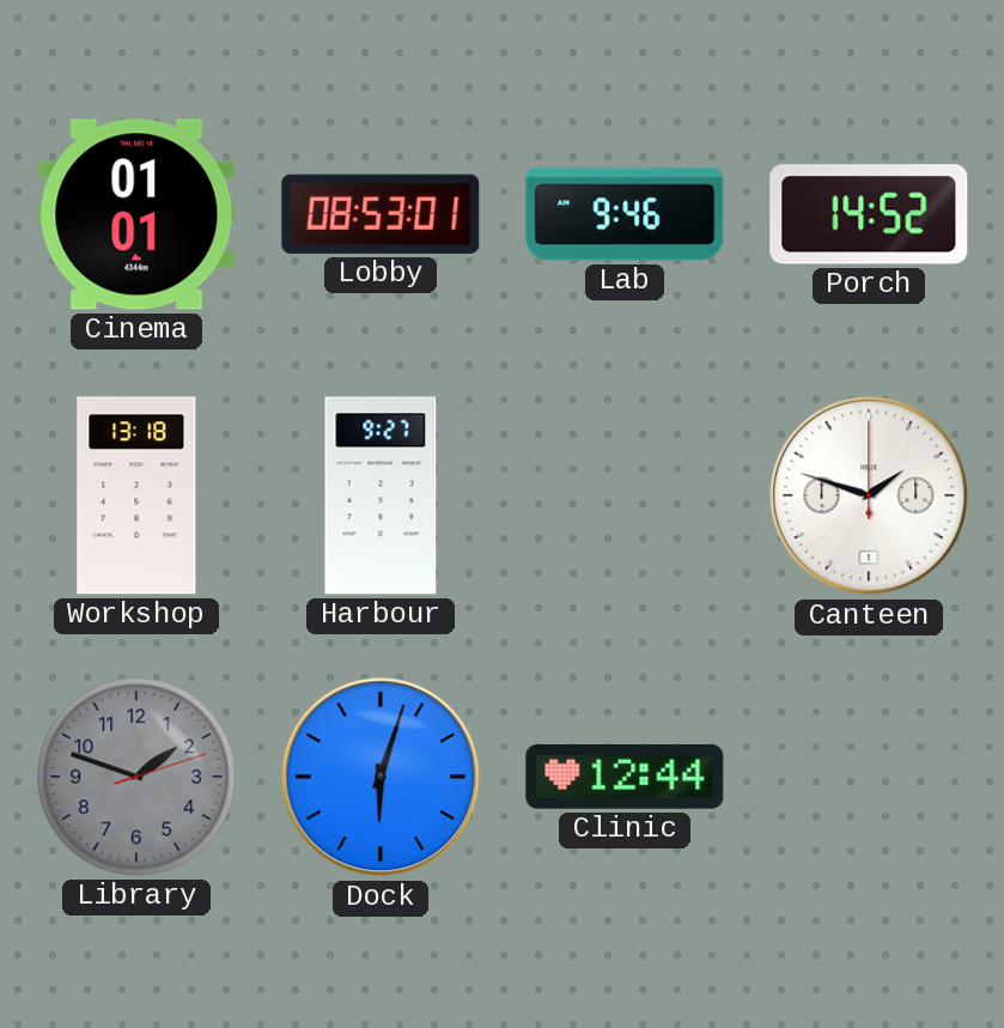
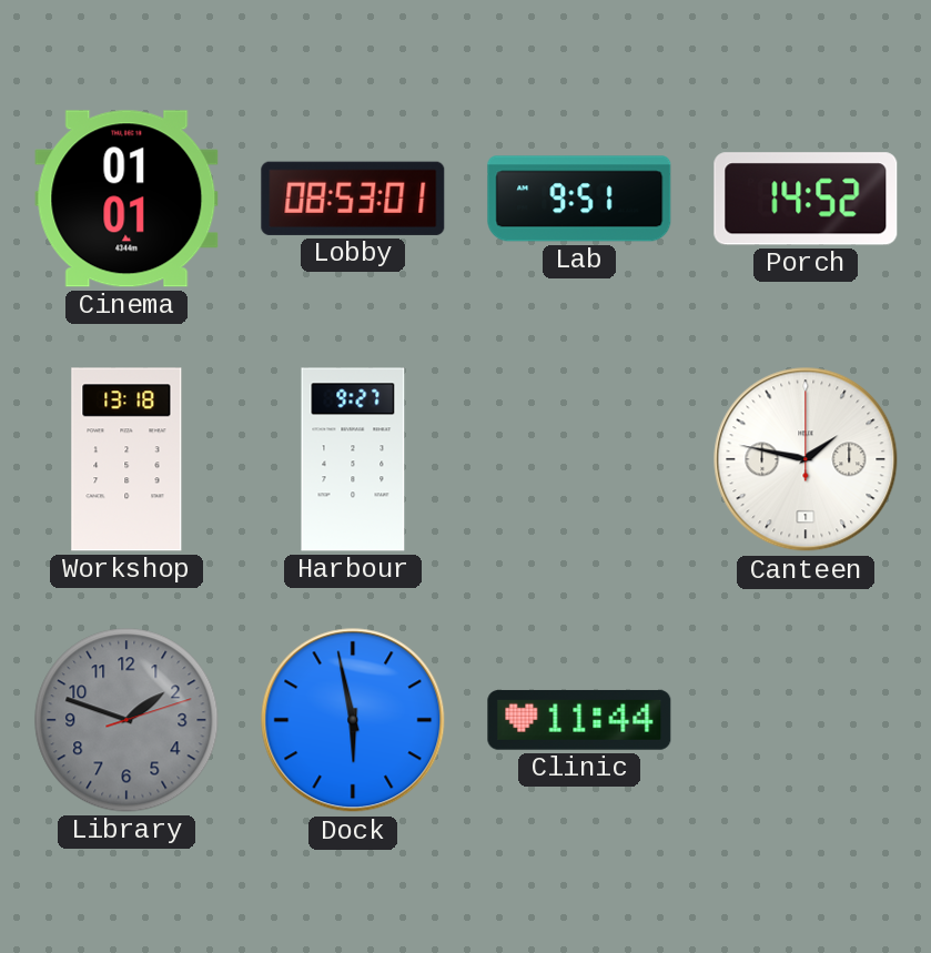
Lab: 9:46 -> 9:51 (579, 199)
Canteen: 1:48 -> 1:47 (806, 459)
Dock: 6:03 -> 5:58 (353, 720)
Clinic: 12:44 -> 11:44 (579, 720)
